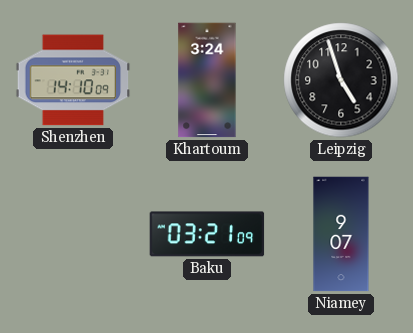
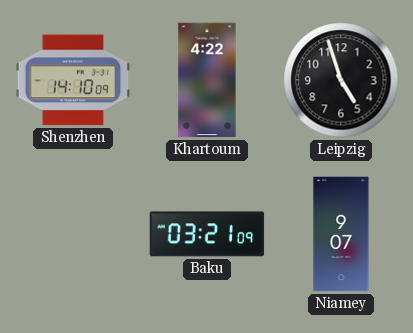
Khartoum: 3:24 -> 4:22 (207, 80)
